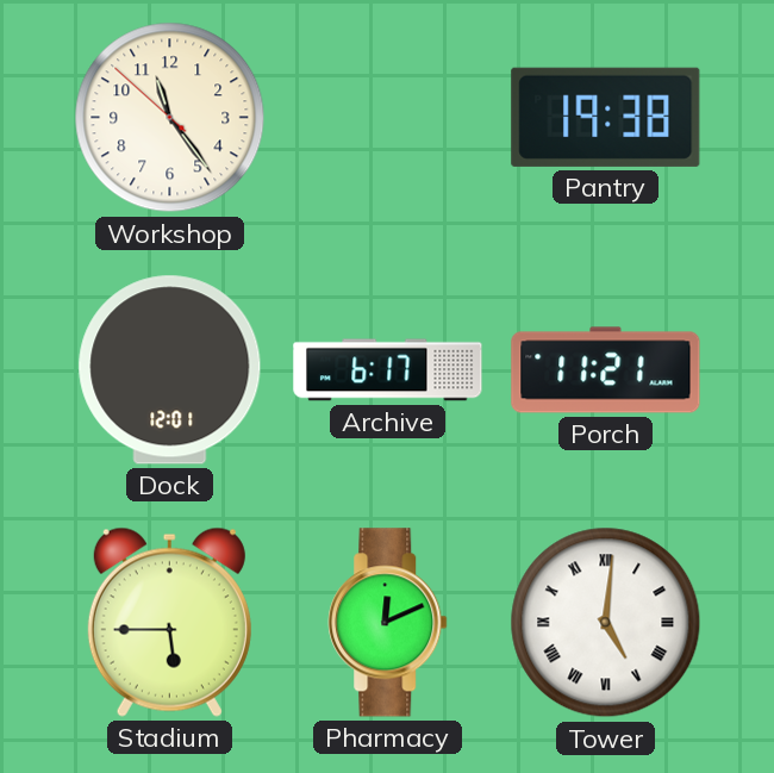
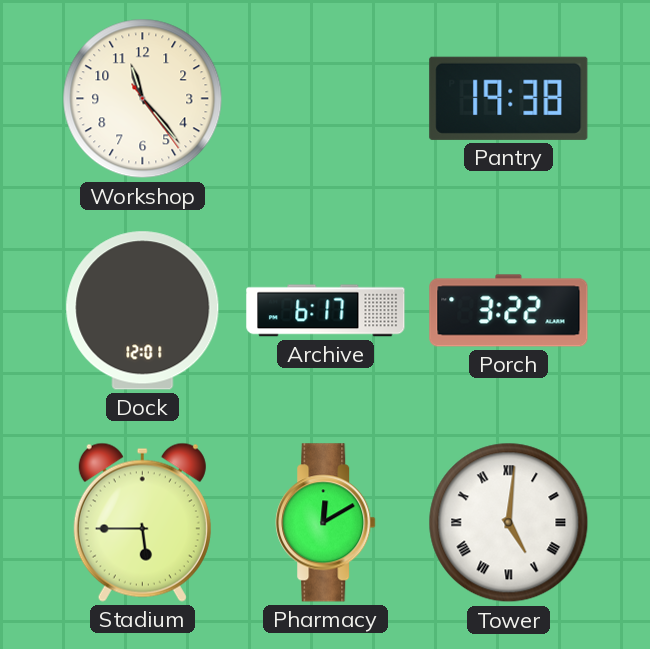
Workshop: 11:23:52 -> 11:23:24 (143, 99)
Porch: 11:21 -> 3:22 (509, 311)
Pharmacy: 12:11 -> 12:10 (326, 523)
